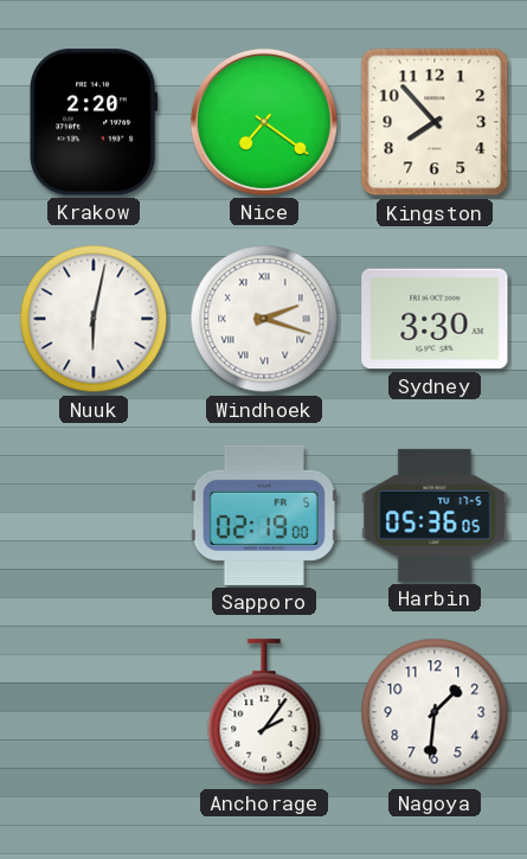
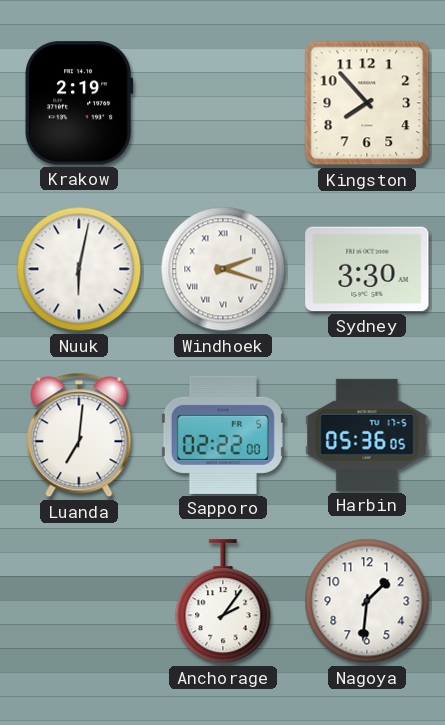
Krakow: 2:20 -> 2:19 (80, 103)
Nice: 7:21 -> none (264, 122)
Luanda: none -> 7:01 (79, 435)
Sapporo: 02:19 -> 02:22 (223, 435)
